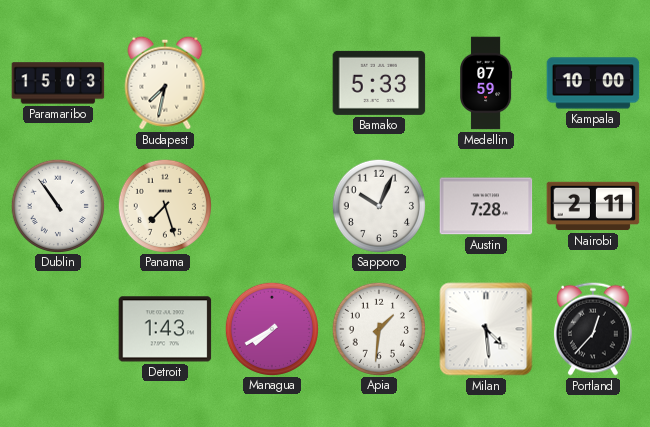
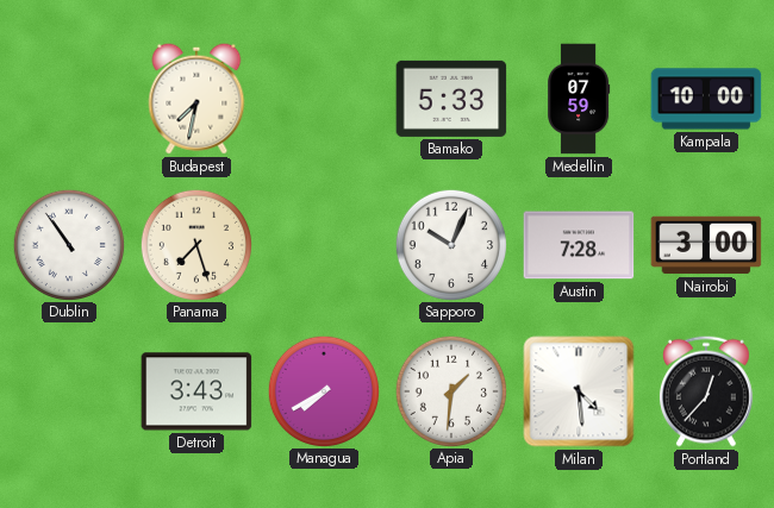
Paramaribo: 15:03 -> none (58, 83)
Nairobi: 2:11 -> 3:00 (706, 245)
Detroit: 1:43 -> 3:43 (196, 391)
